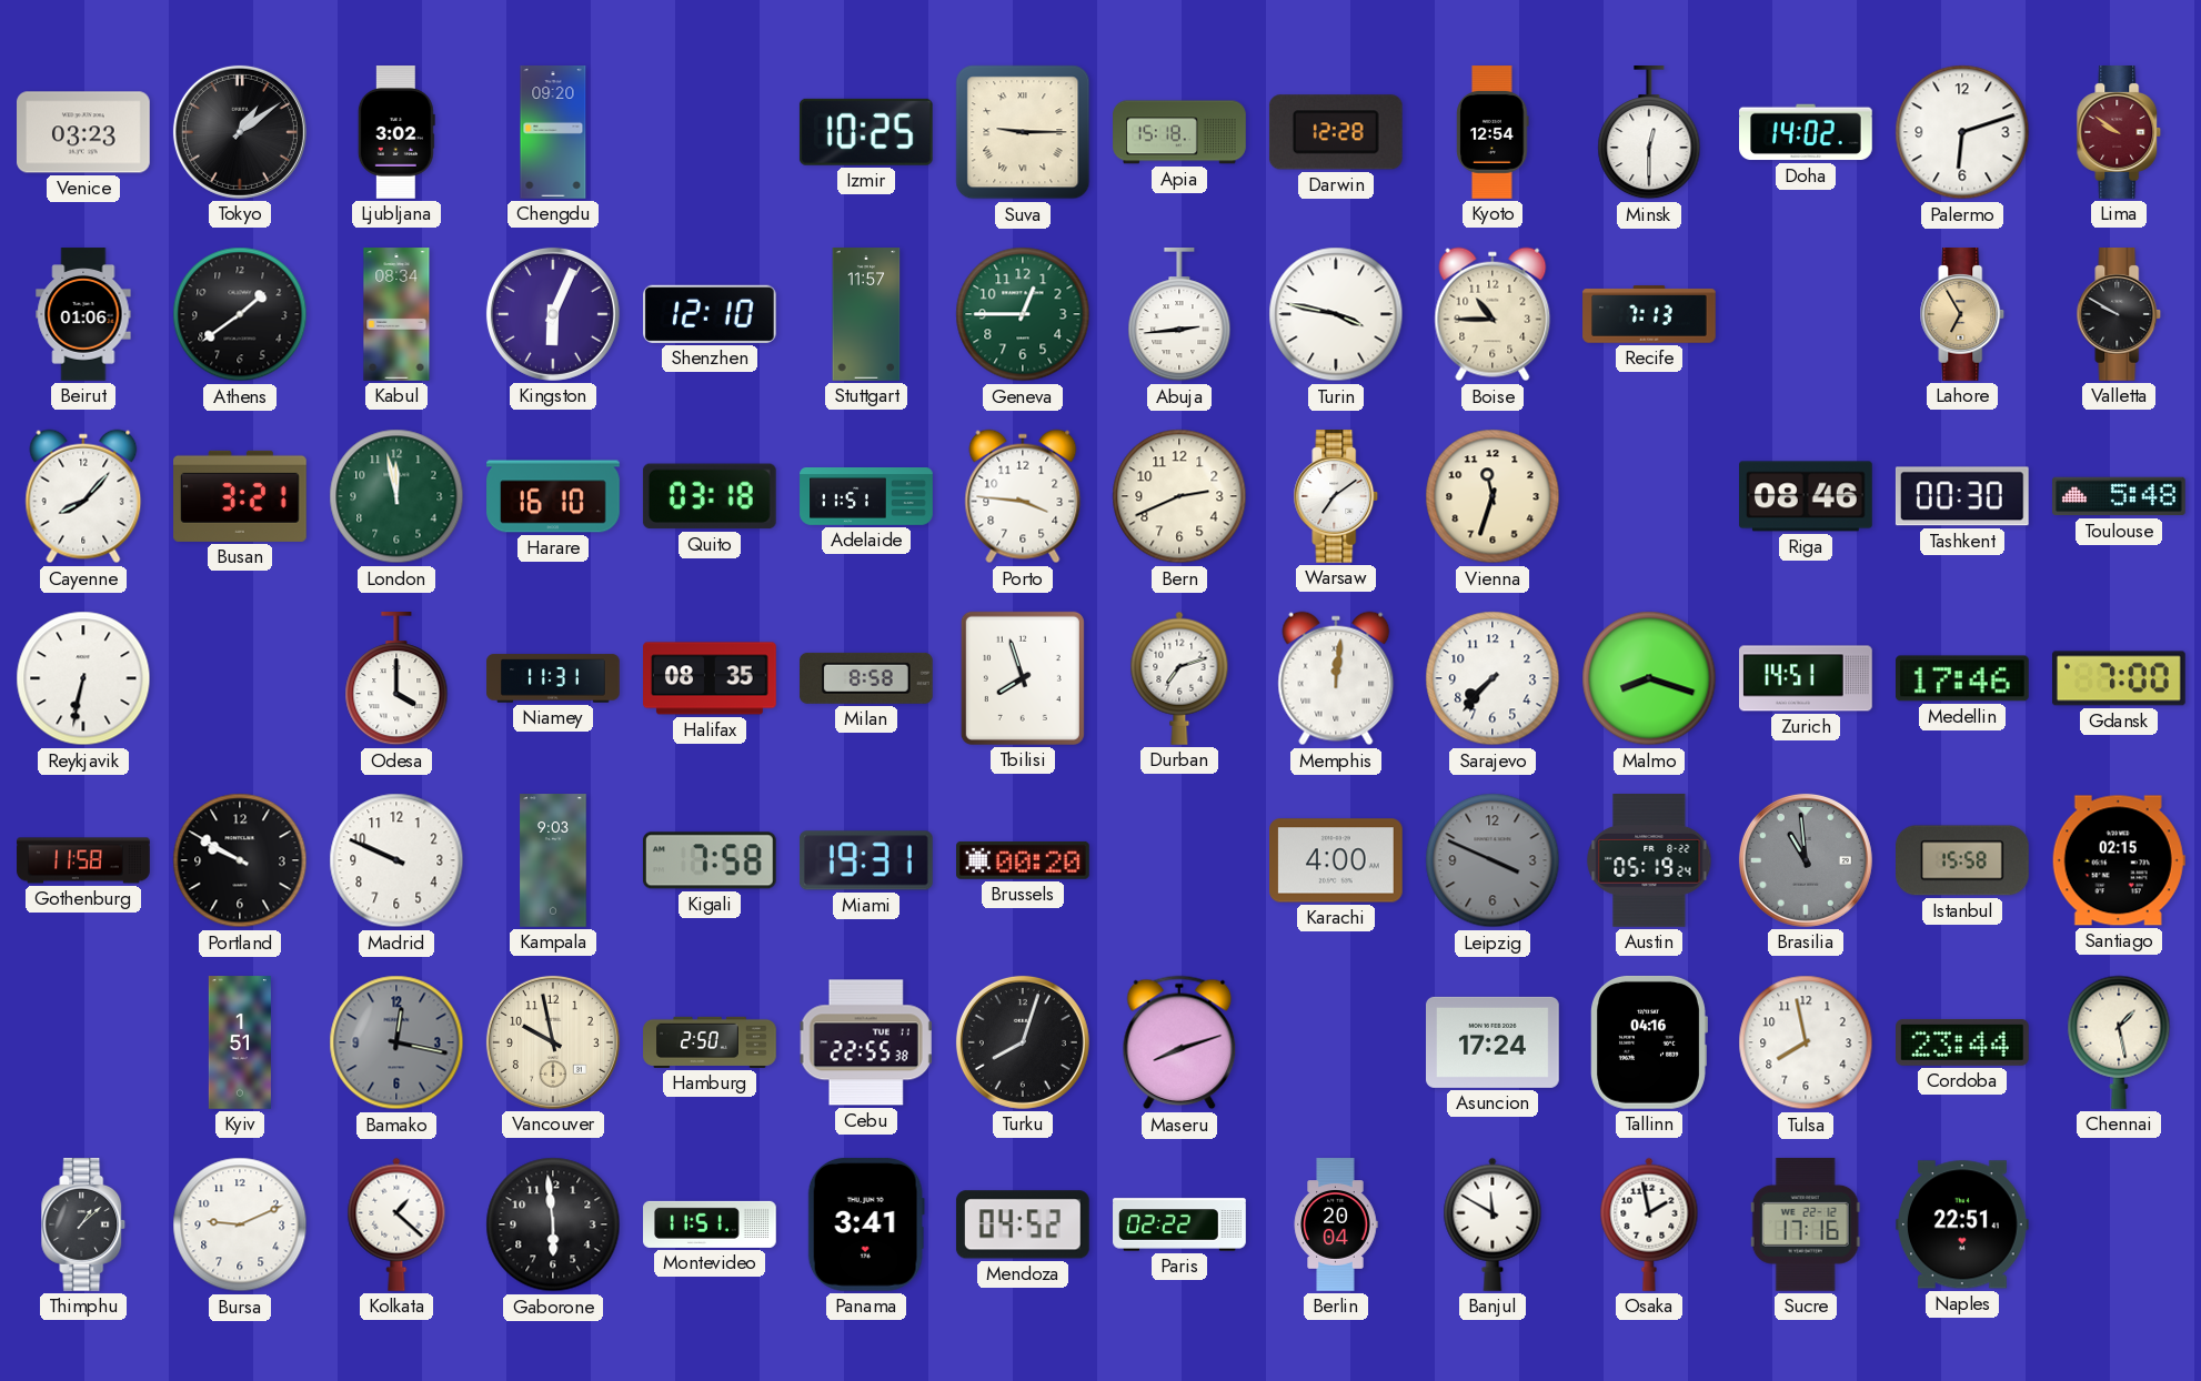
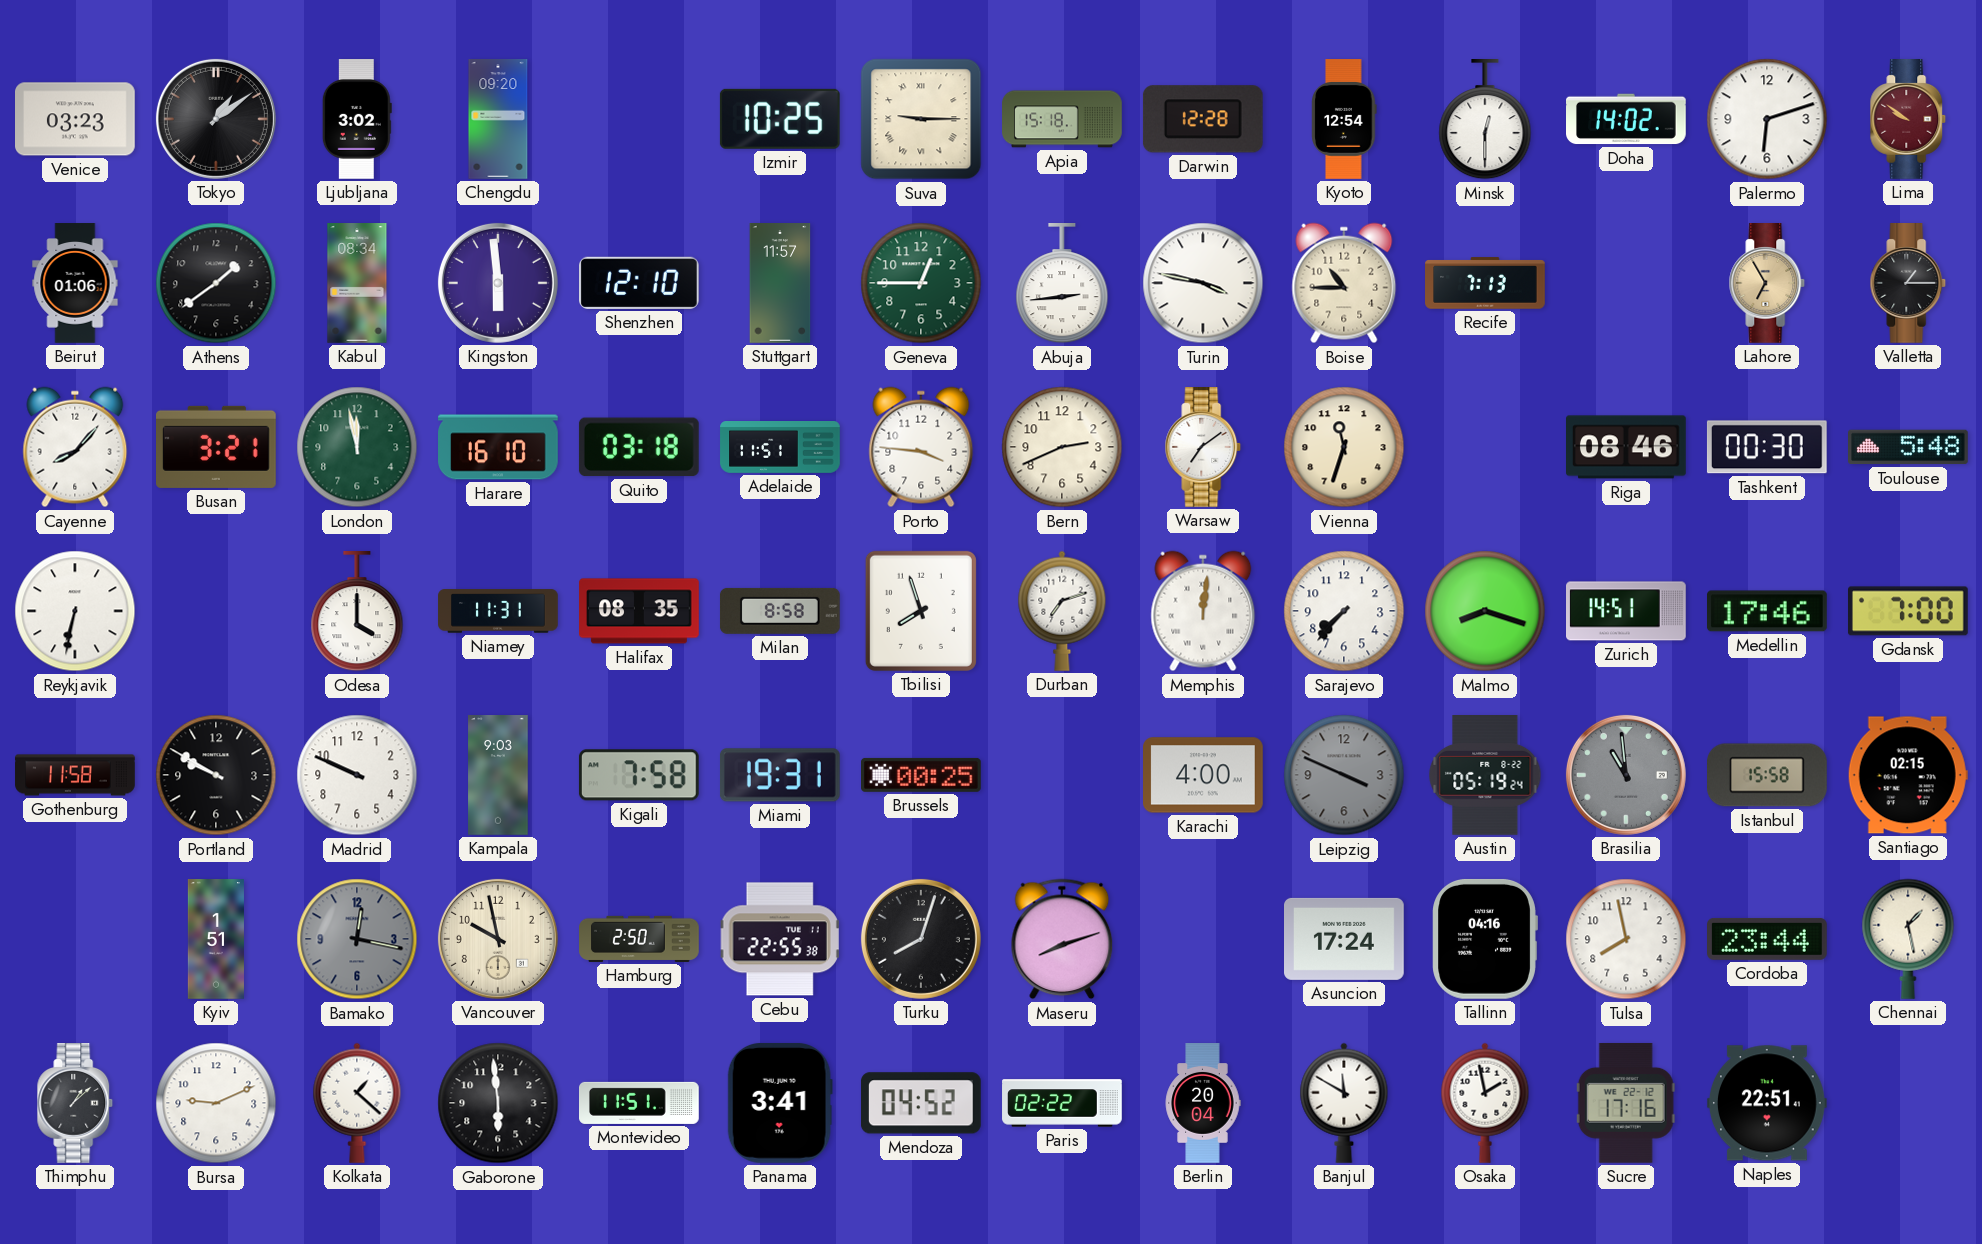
Kingston: 6:04 -> 5:59 (498, 283)
Valletta: 9:50 -> 1:15 (1908, 284)
Brussels: 00:20 -> 00:25 (922, 775)
